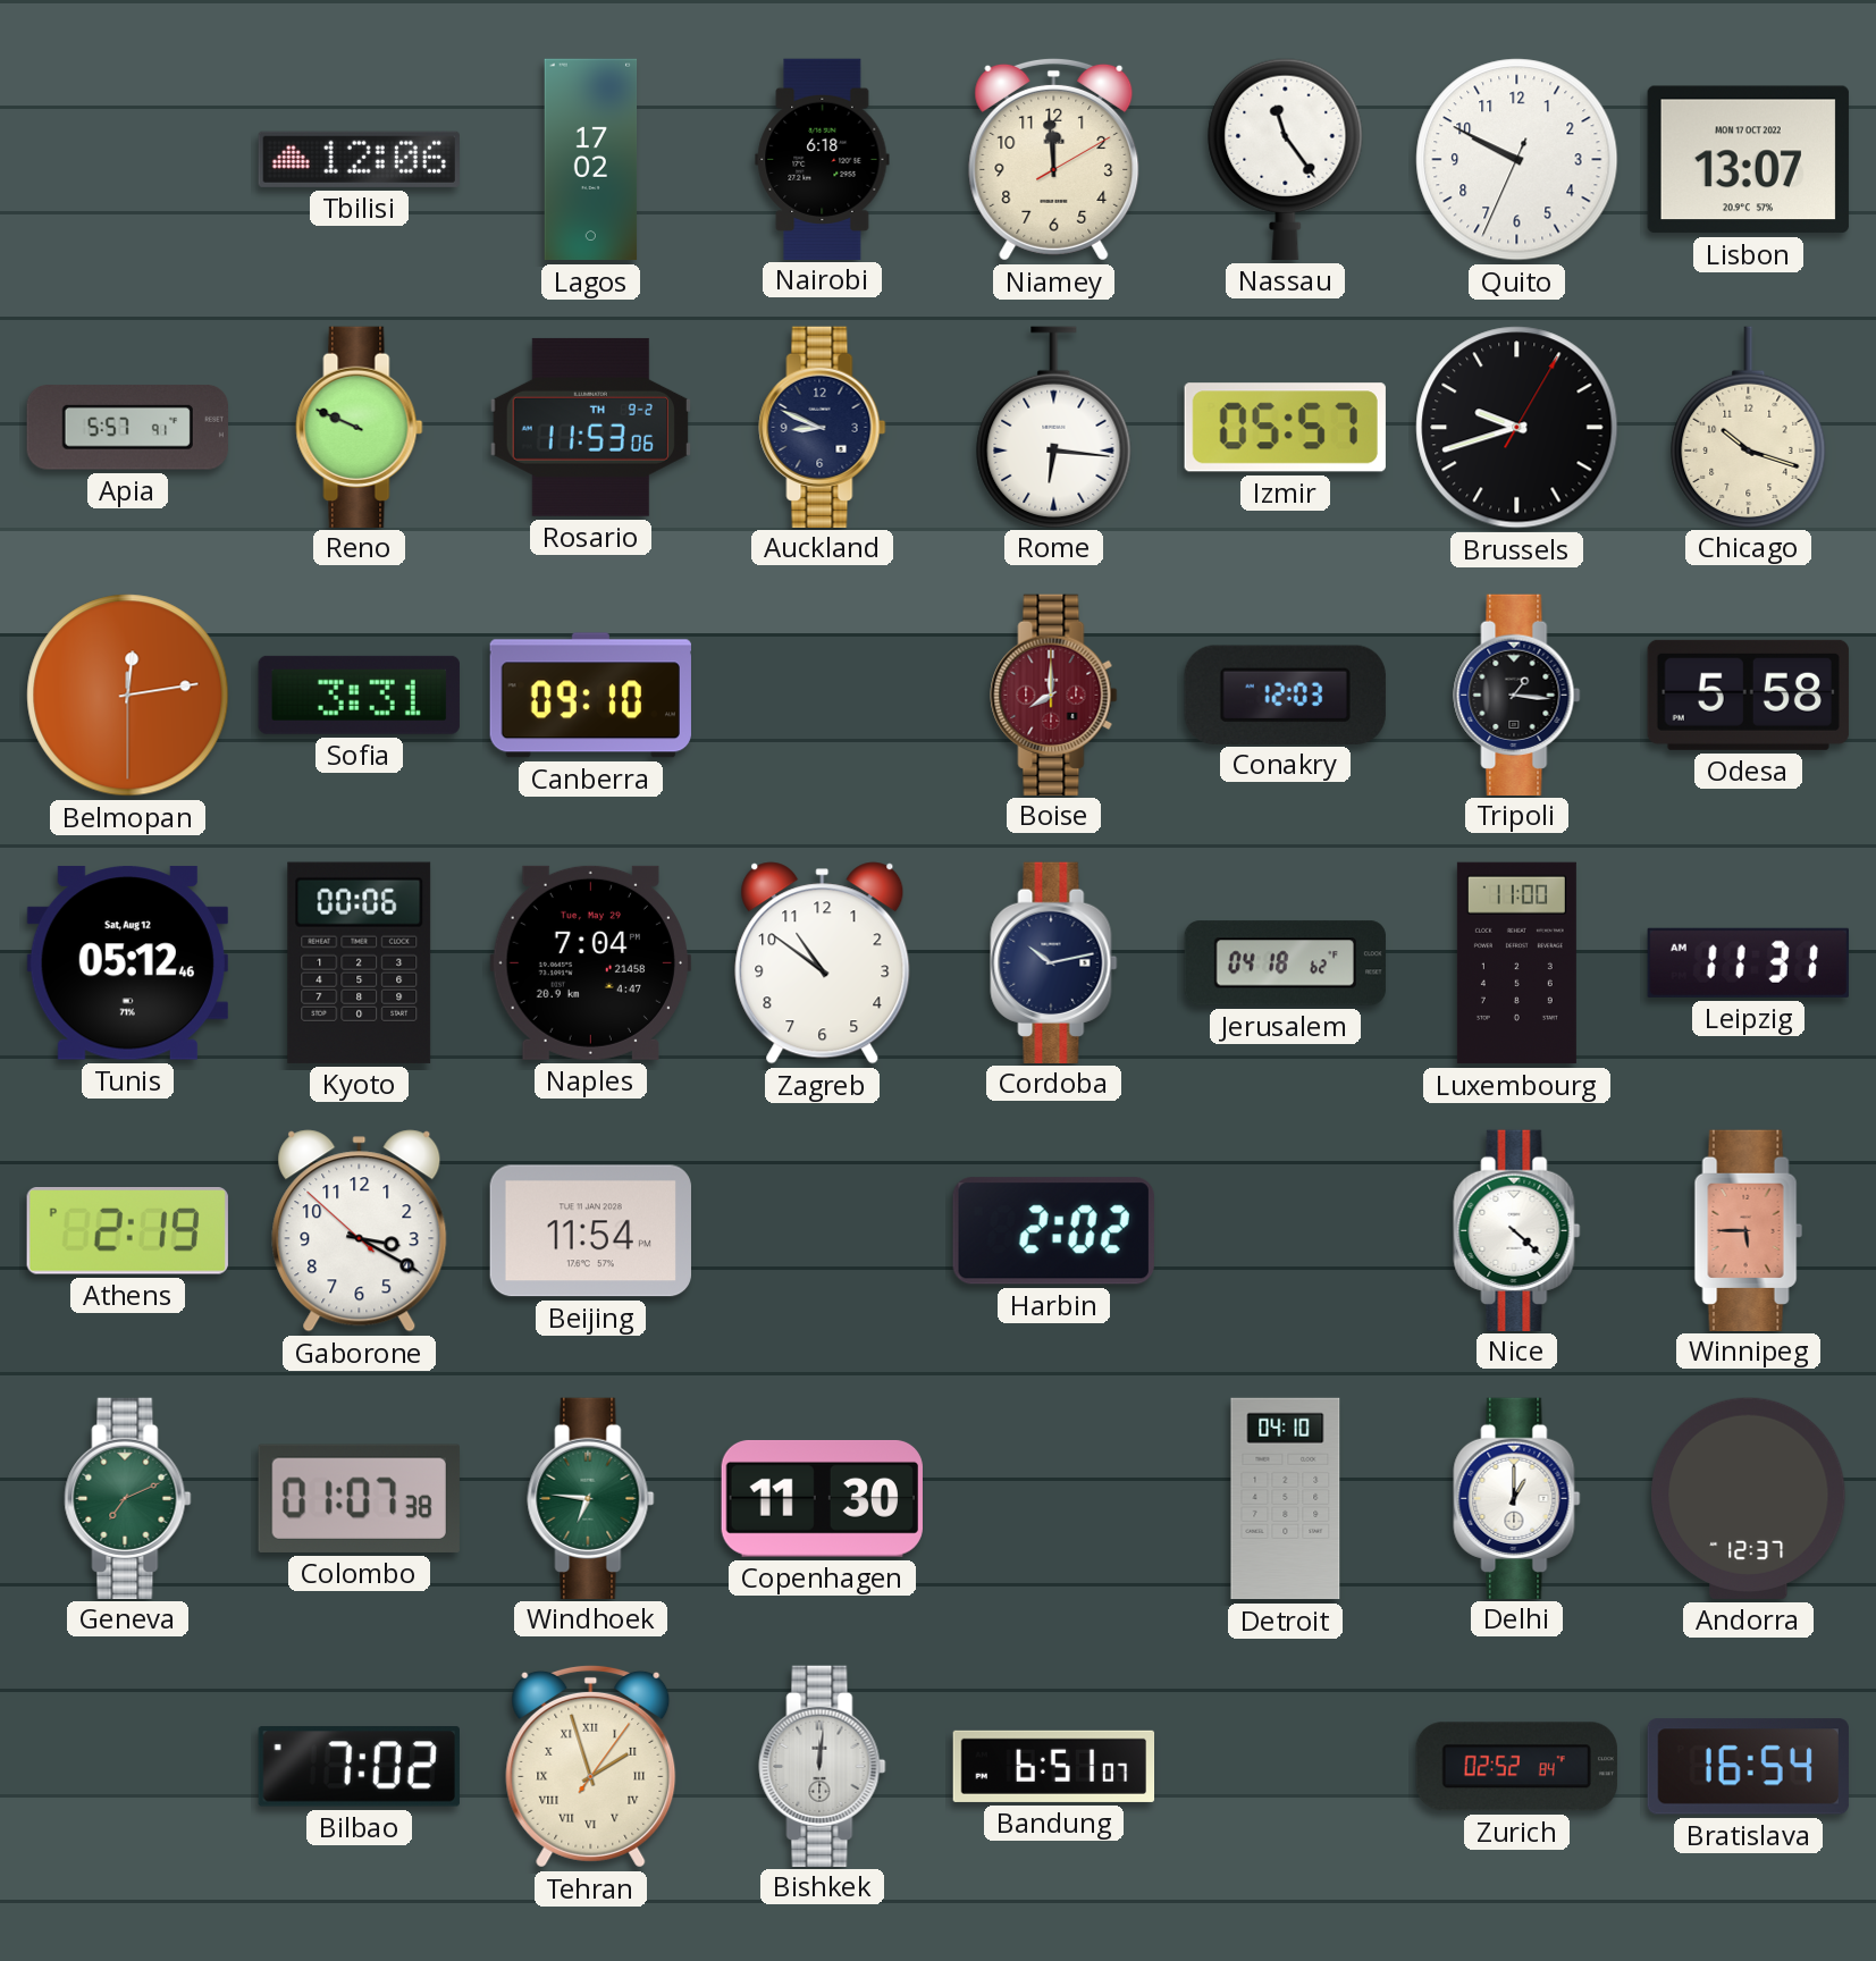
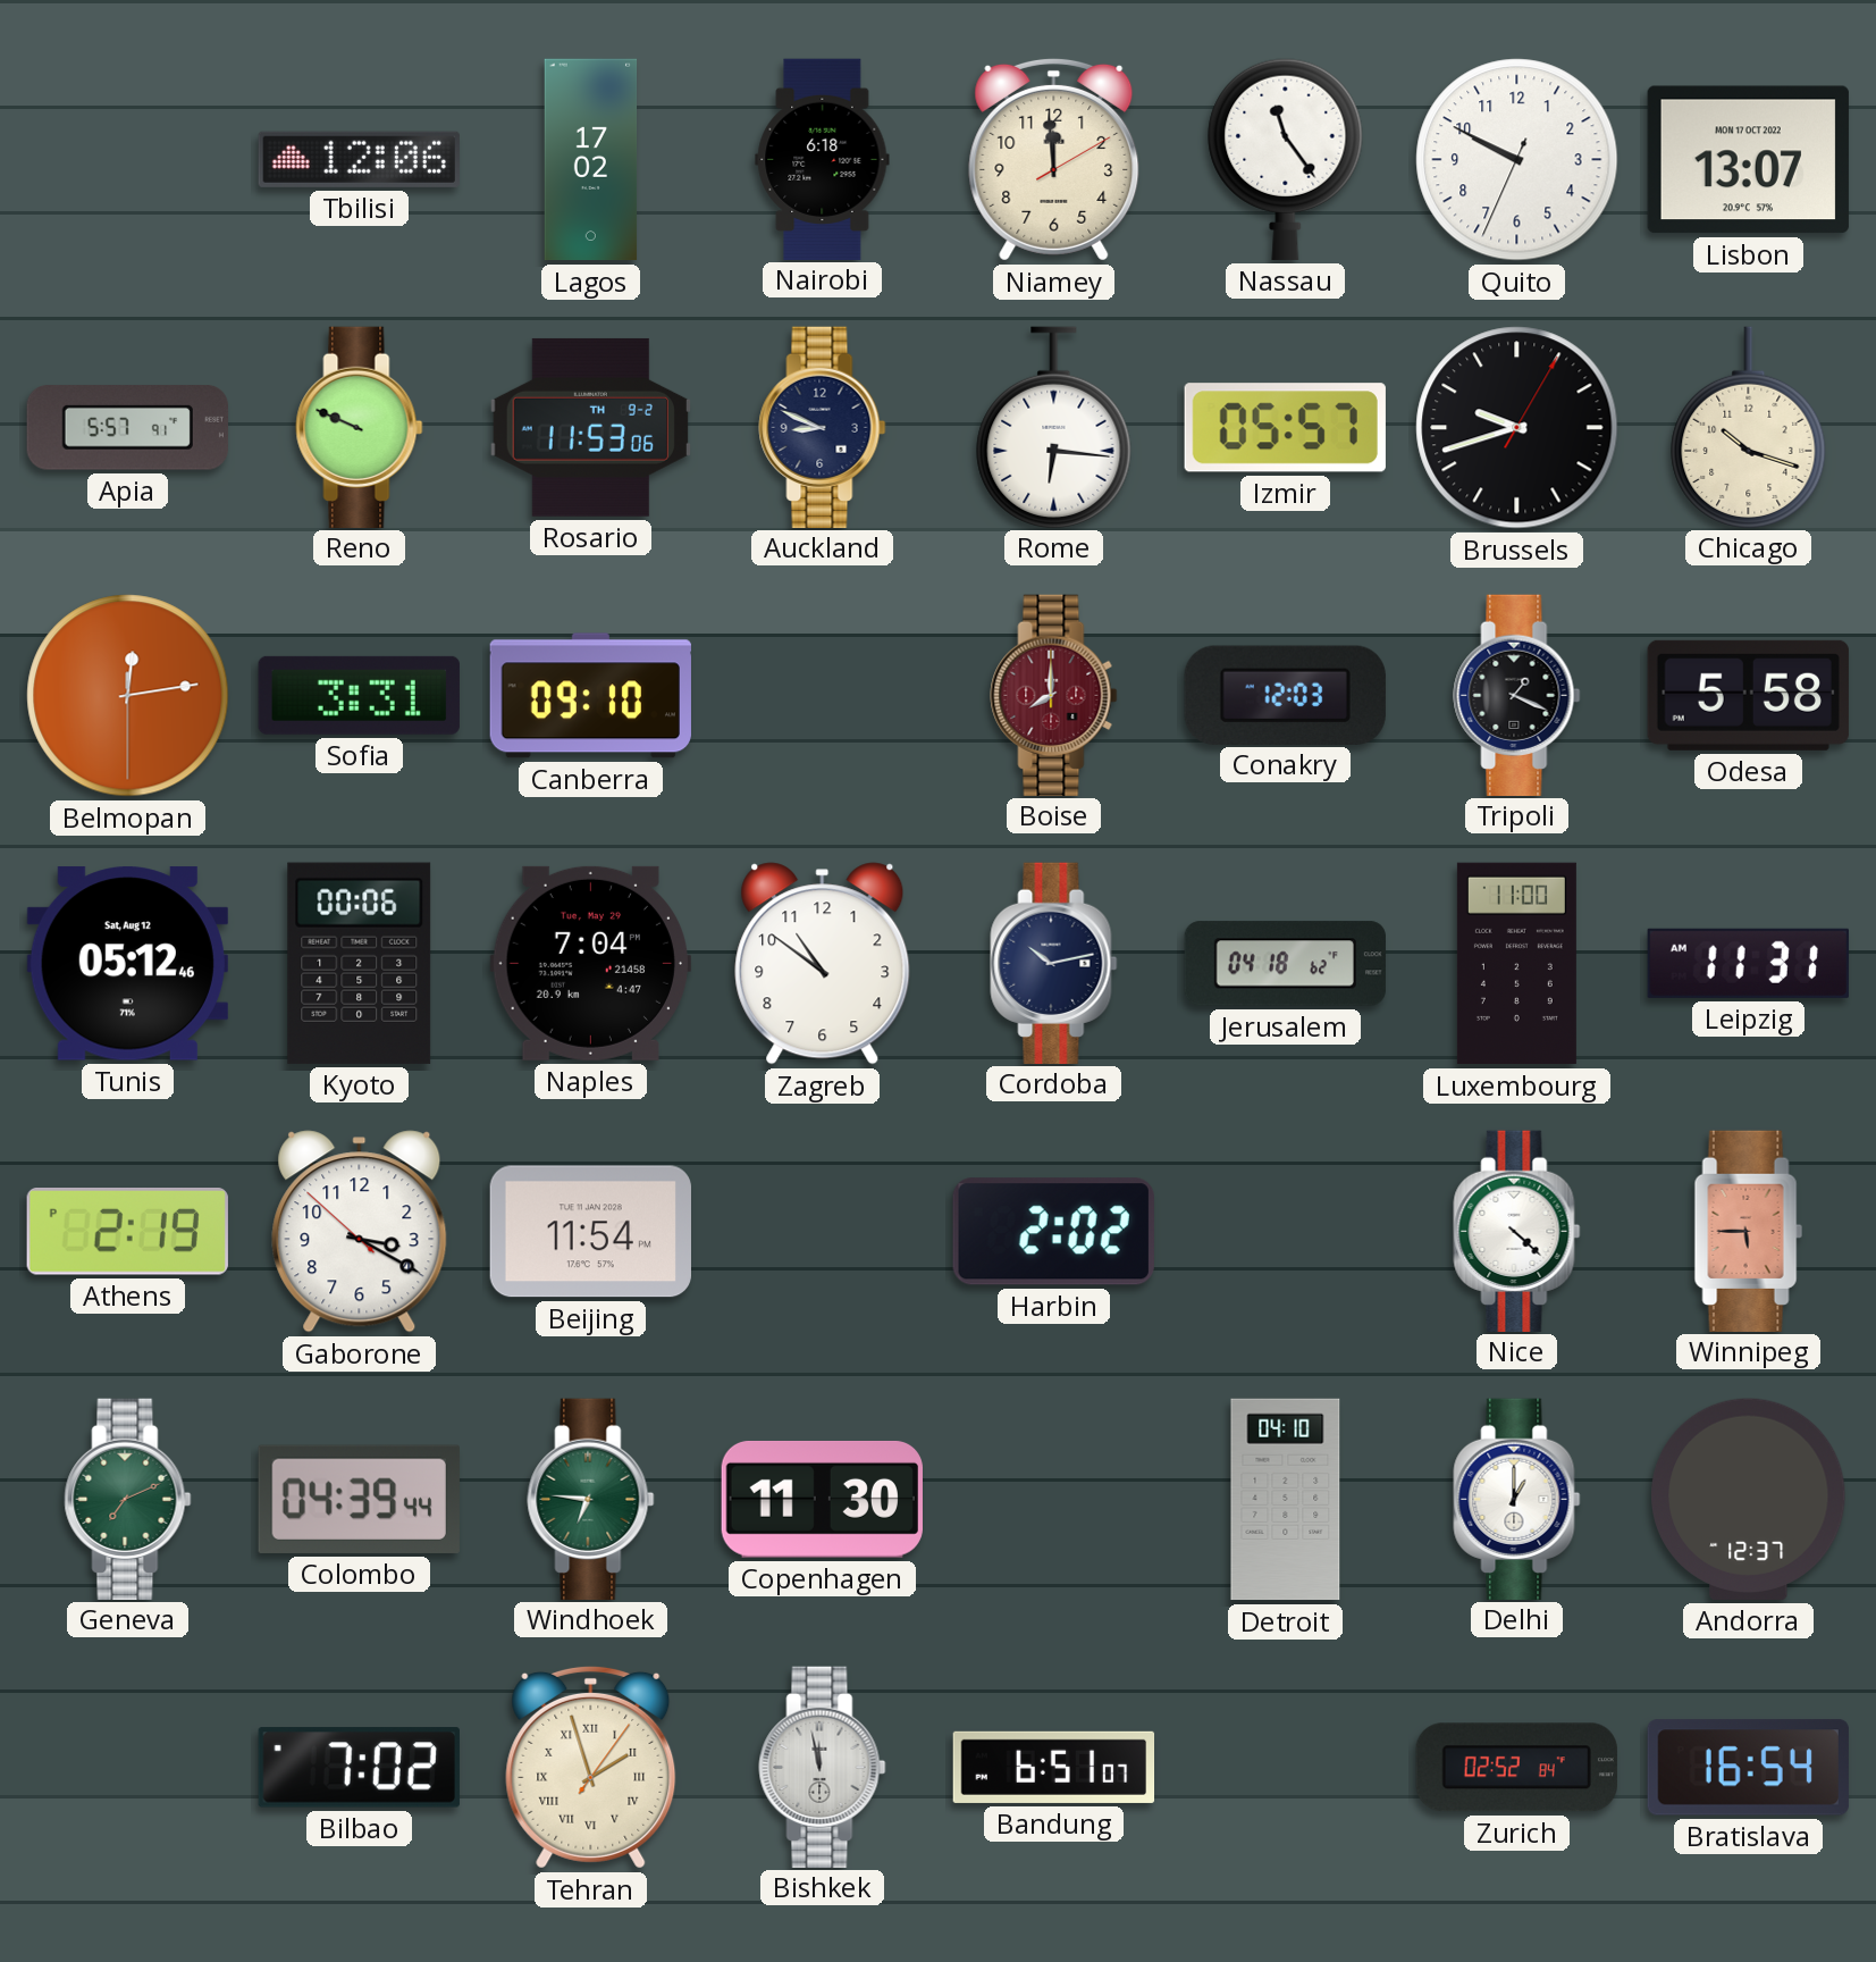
Tripoli: 1:16 -> 1:19 (1517, 695)
Colombo: 01:07 -> 04:39 (359, 1499)
Bishkek: 12:01 -> 11:58 (823, 1767)
